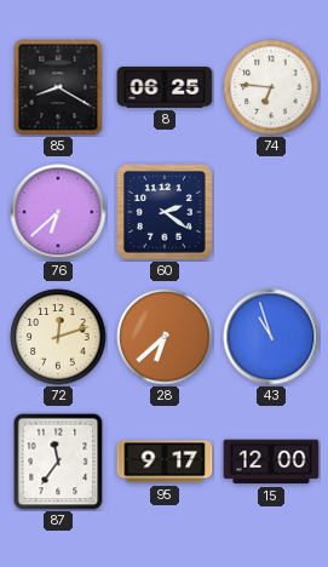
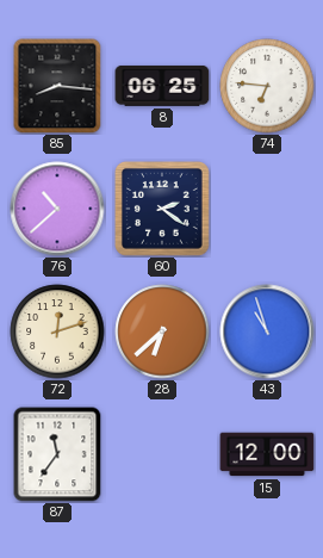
85: 8:20 -> 8:16 (57, 86)
76: 6:38 -> 10:38 (57, 209)
95: 9:17 -> none (165, 462)
